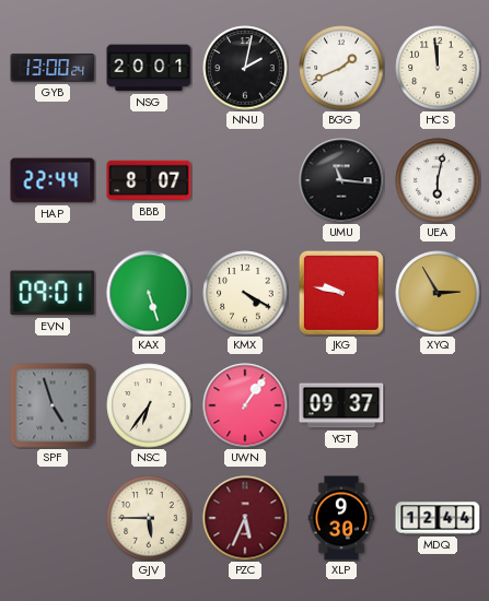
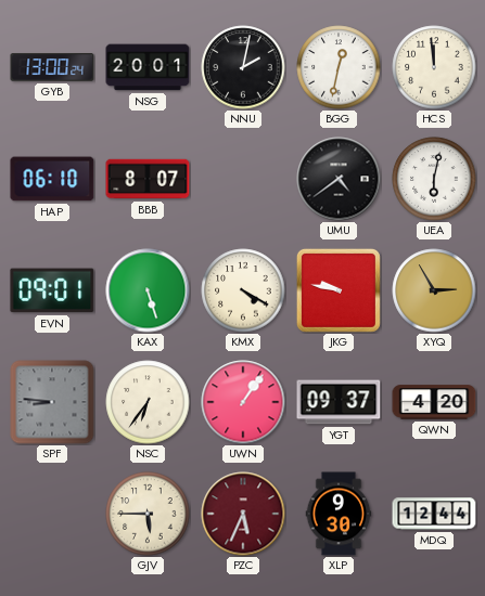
BGG: 1:41 -> 12:32 (339, 67)
HAP: 22:44 -> 06:10 (52, 179)
UMU: 11:16 -> 4:39 (339, 179)
SPF: 4:57 -> 8:46 (52, 402)
QWN: none -> 4:20 (434, 402)
